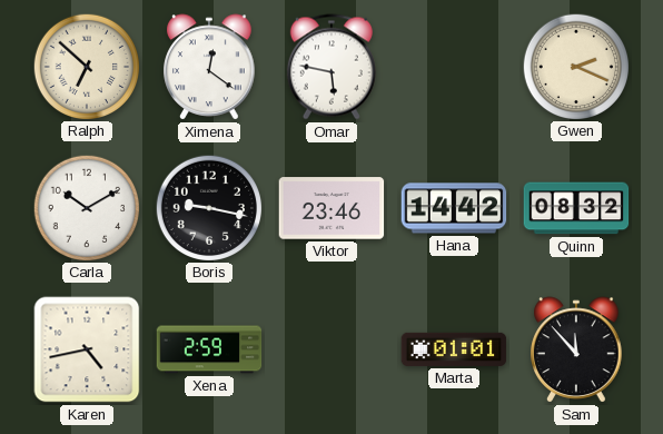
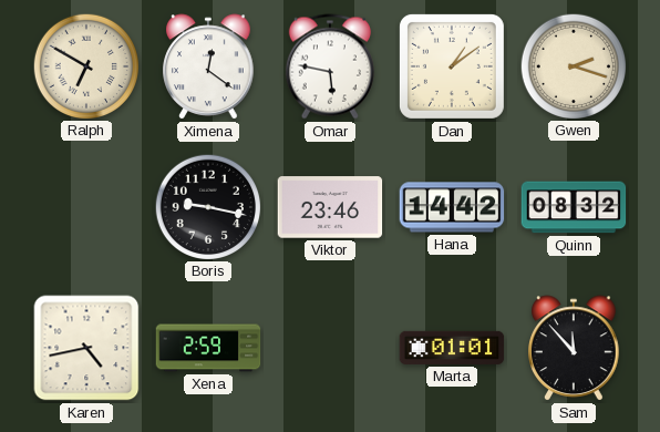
Ralph: 6:52 -> 6:50 (85, 65)
Dan: none -> 1:09 (452, 66)
Gwen: 2:19 -> 2:18 (573, 65)
Carla: 10:10 -> none (86, 207)
